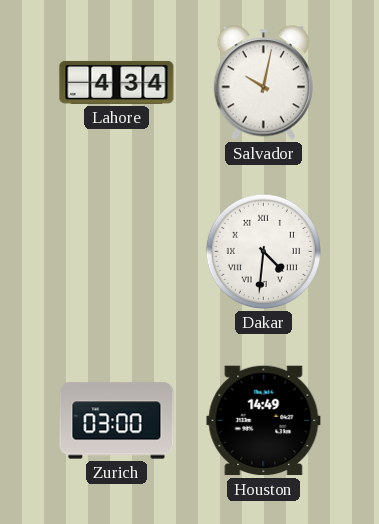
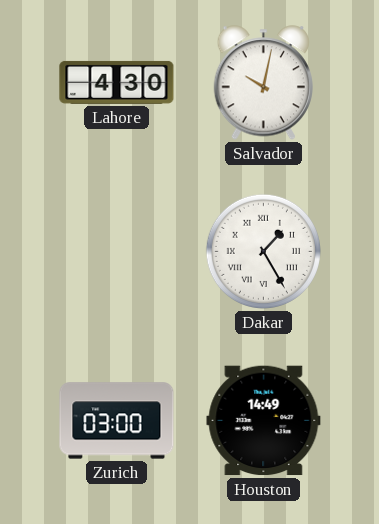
Lahore: 4:34 -> 4:30 (117, 82)
Dakar: 4:31 -> 1:25 (263, 251)
